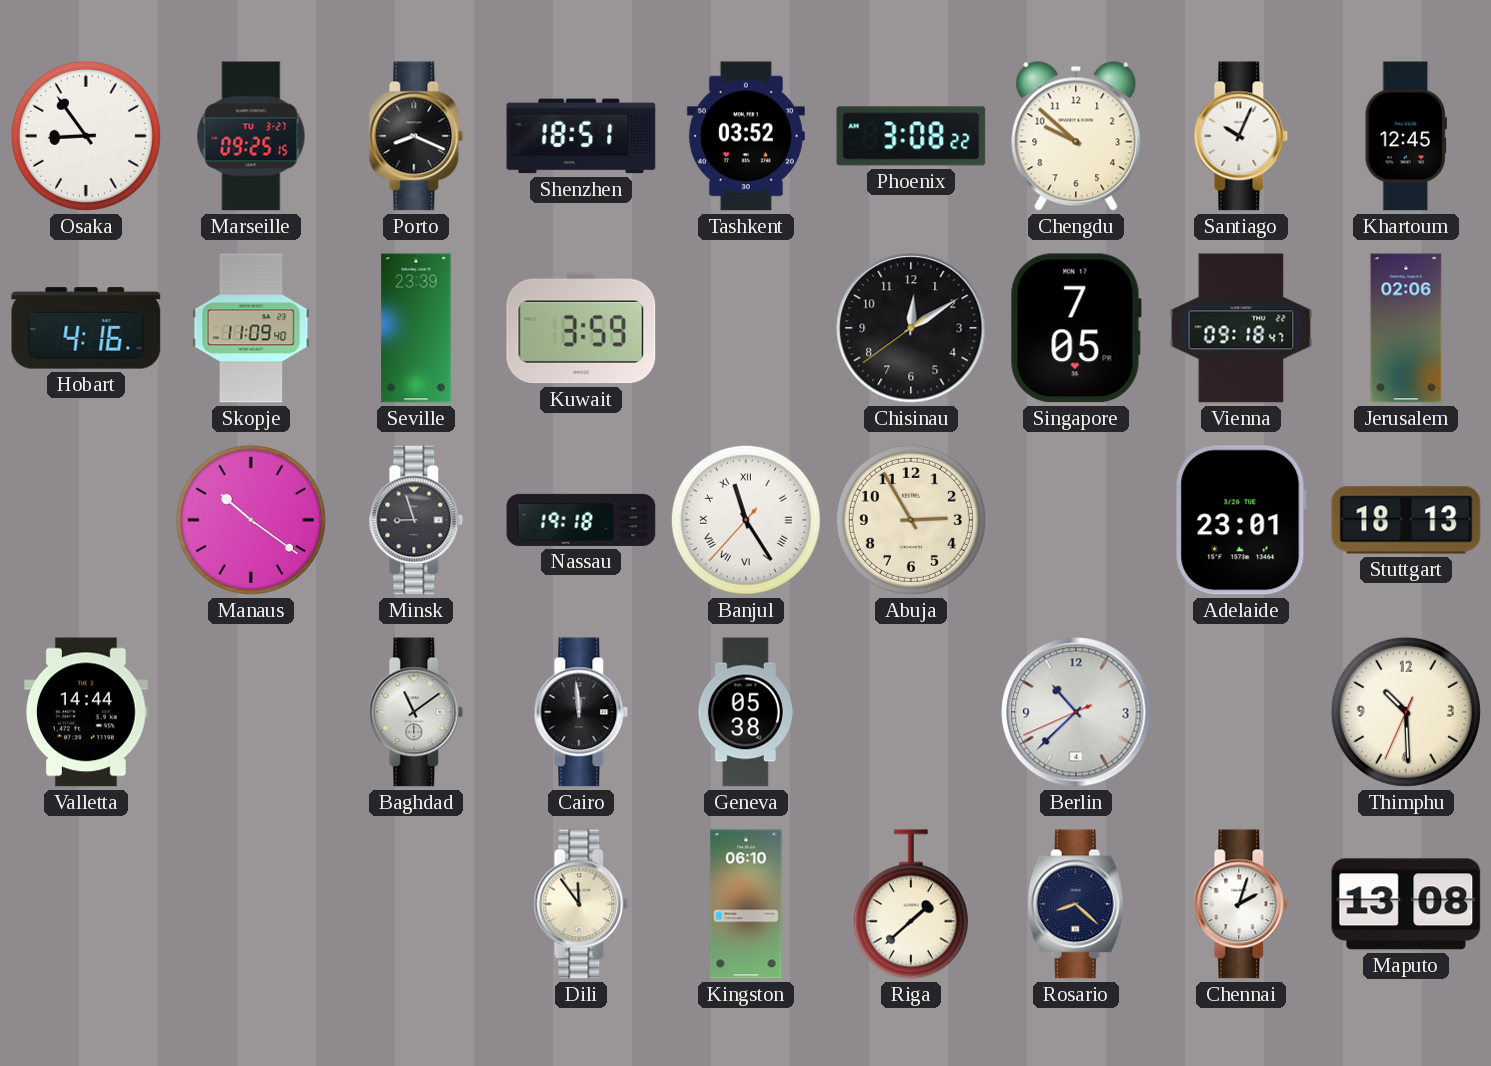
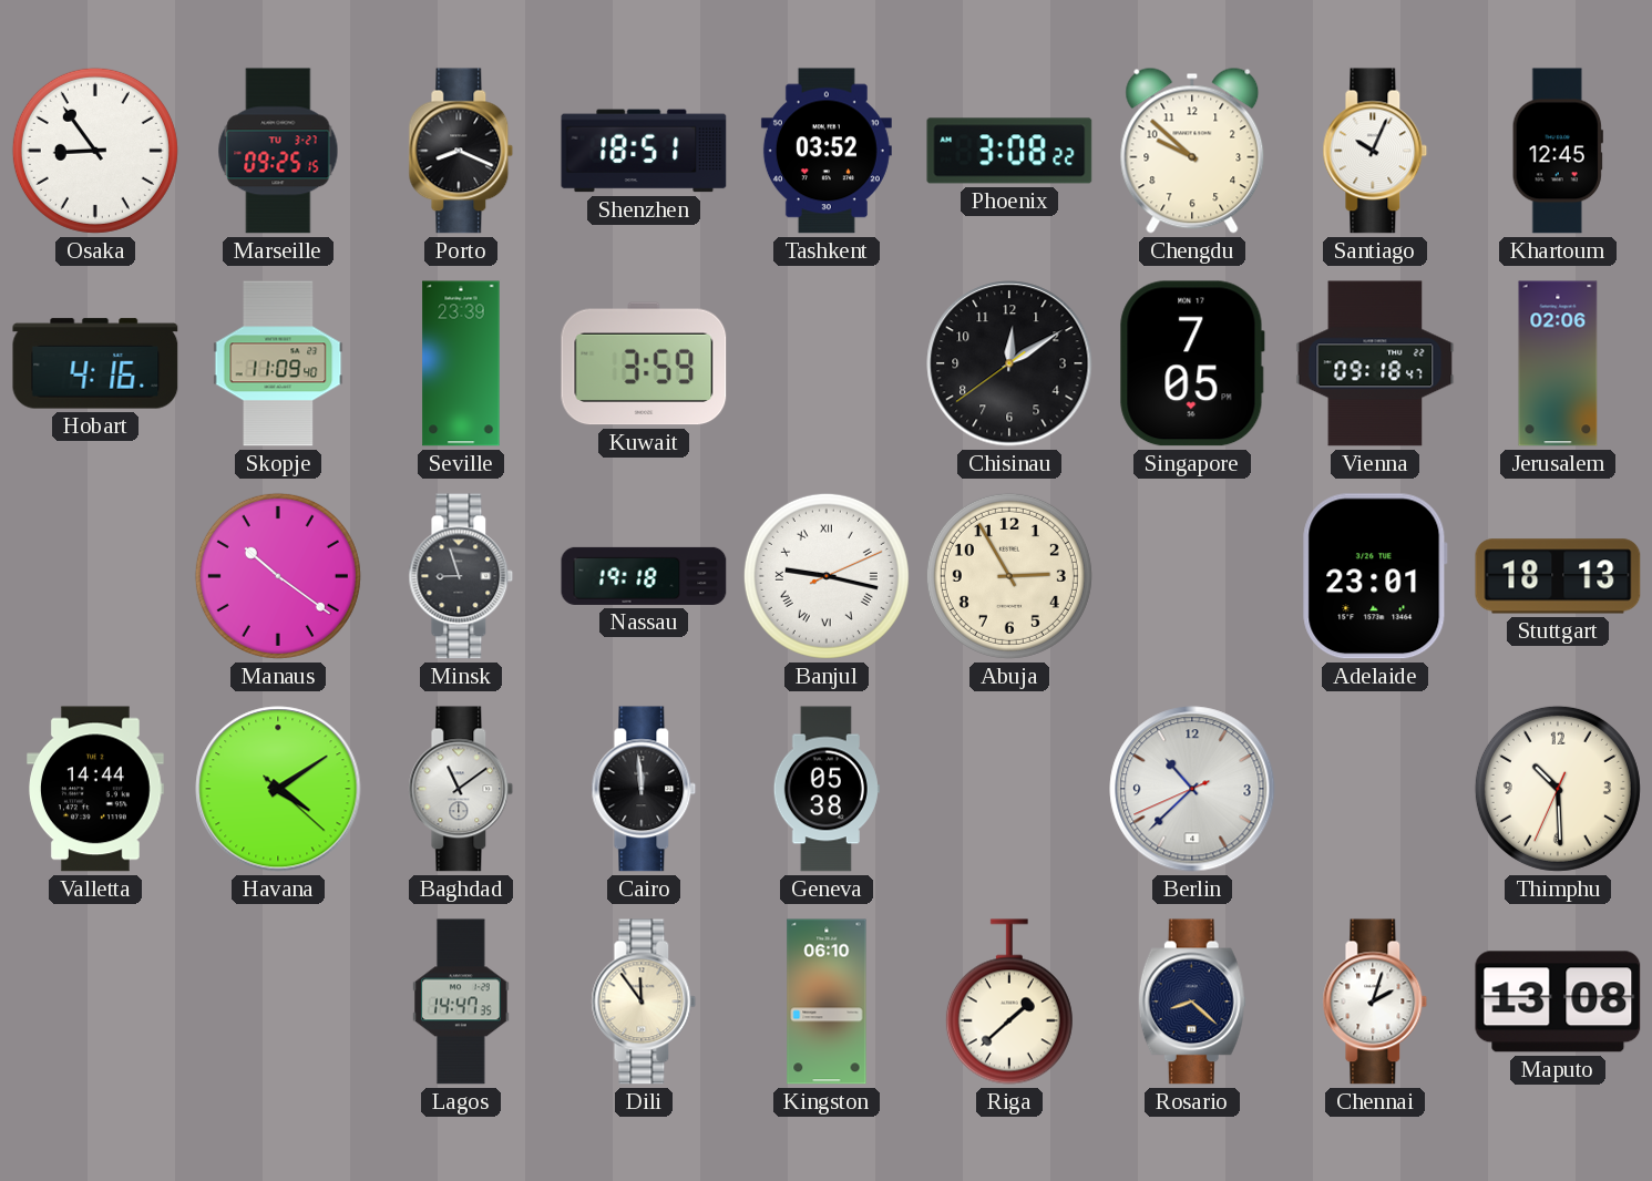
Banjul: 11:24 -> 9:17 (827, 576)
Havana: none -> 4:09 (278, 789)
Lagos: none -> 14:47 (462, 1002)
